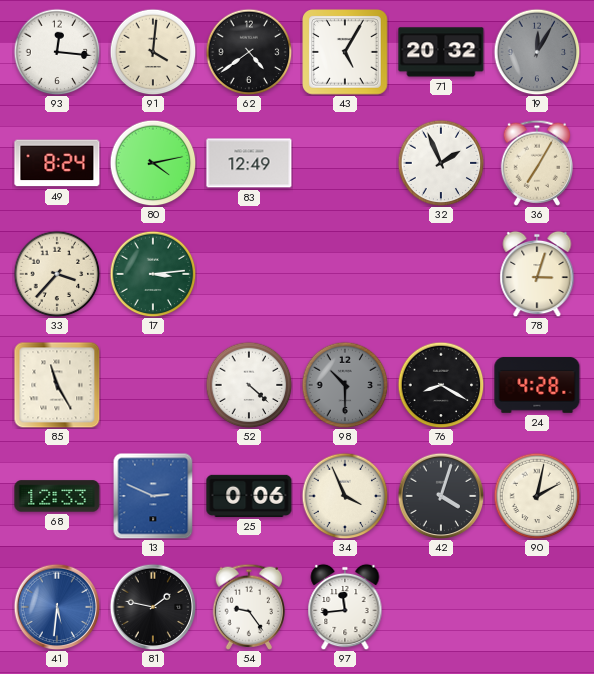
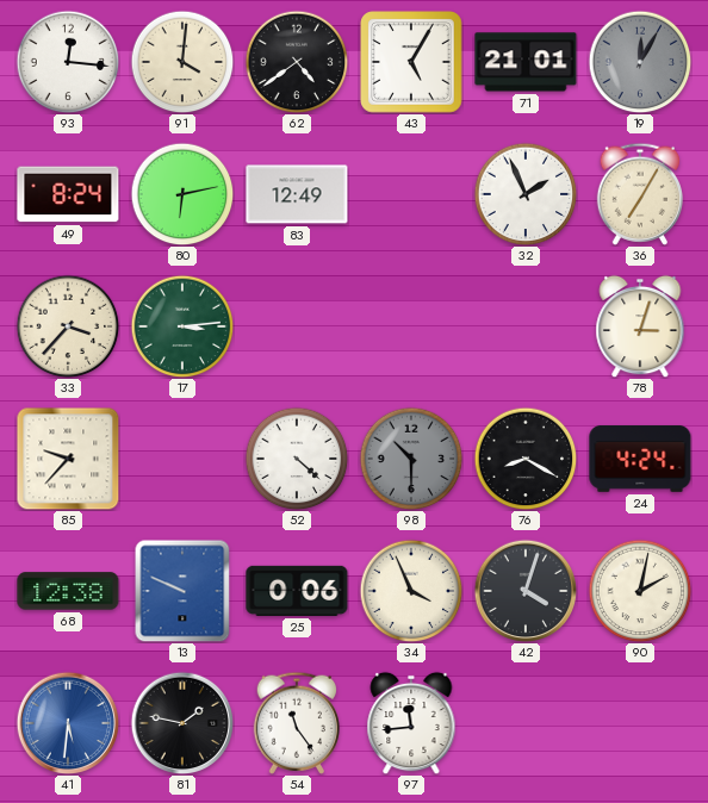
71: 20:32 -> 21:01 (526, 62)
80: 4:13 -> 6:13 (182, 194)
85: 11:25 -> 9:37 (68, 459)
24: 4:28 -> 4:24 (640, 459)
68: 12:33 -> 12:38 (68, 591)
13: 2:49 -> 9:49 (182, 591)
54: 9:24 -> 11:24 (296, 723)
